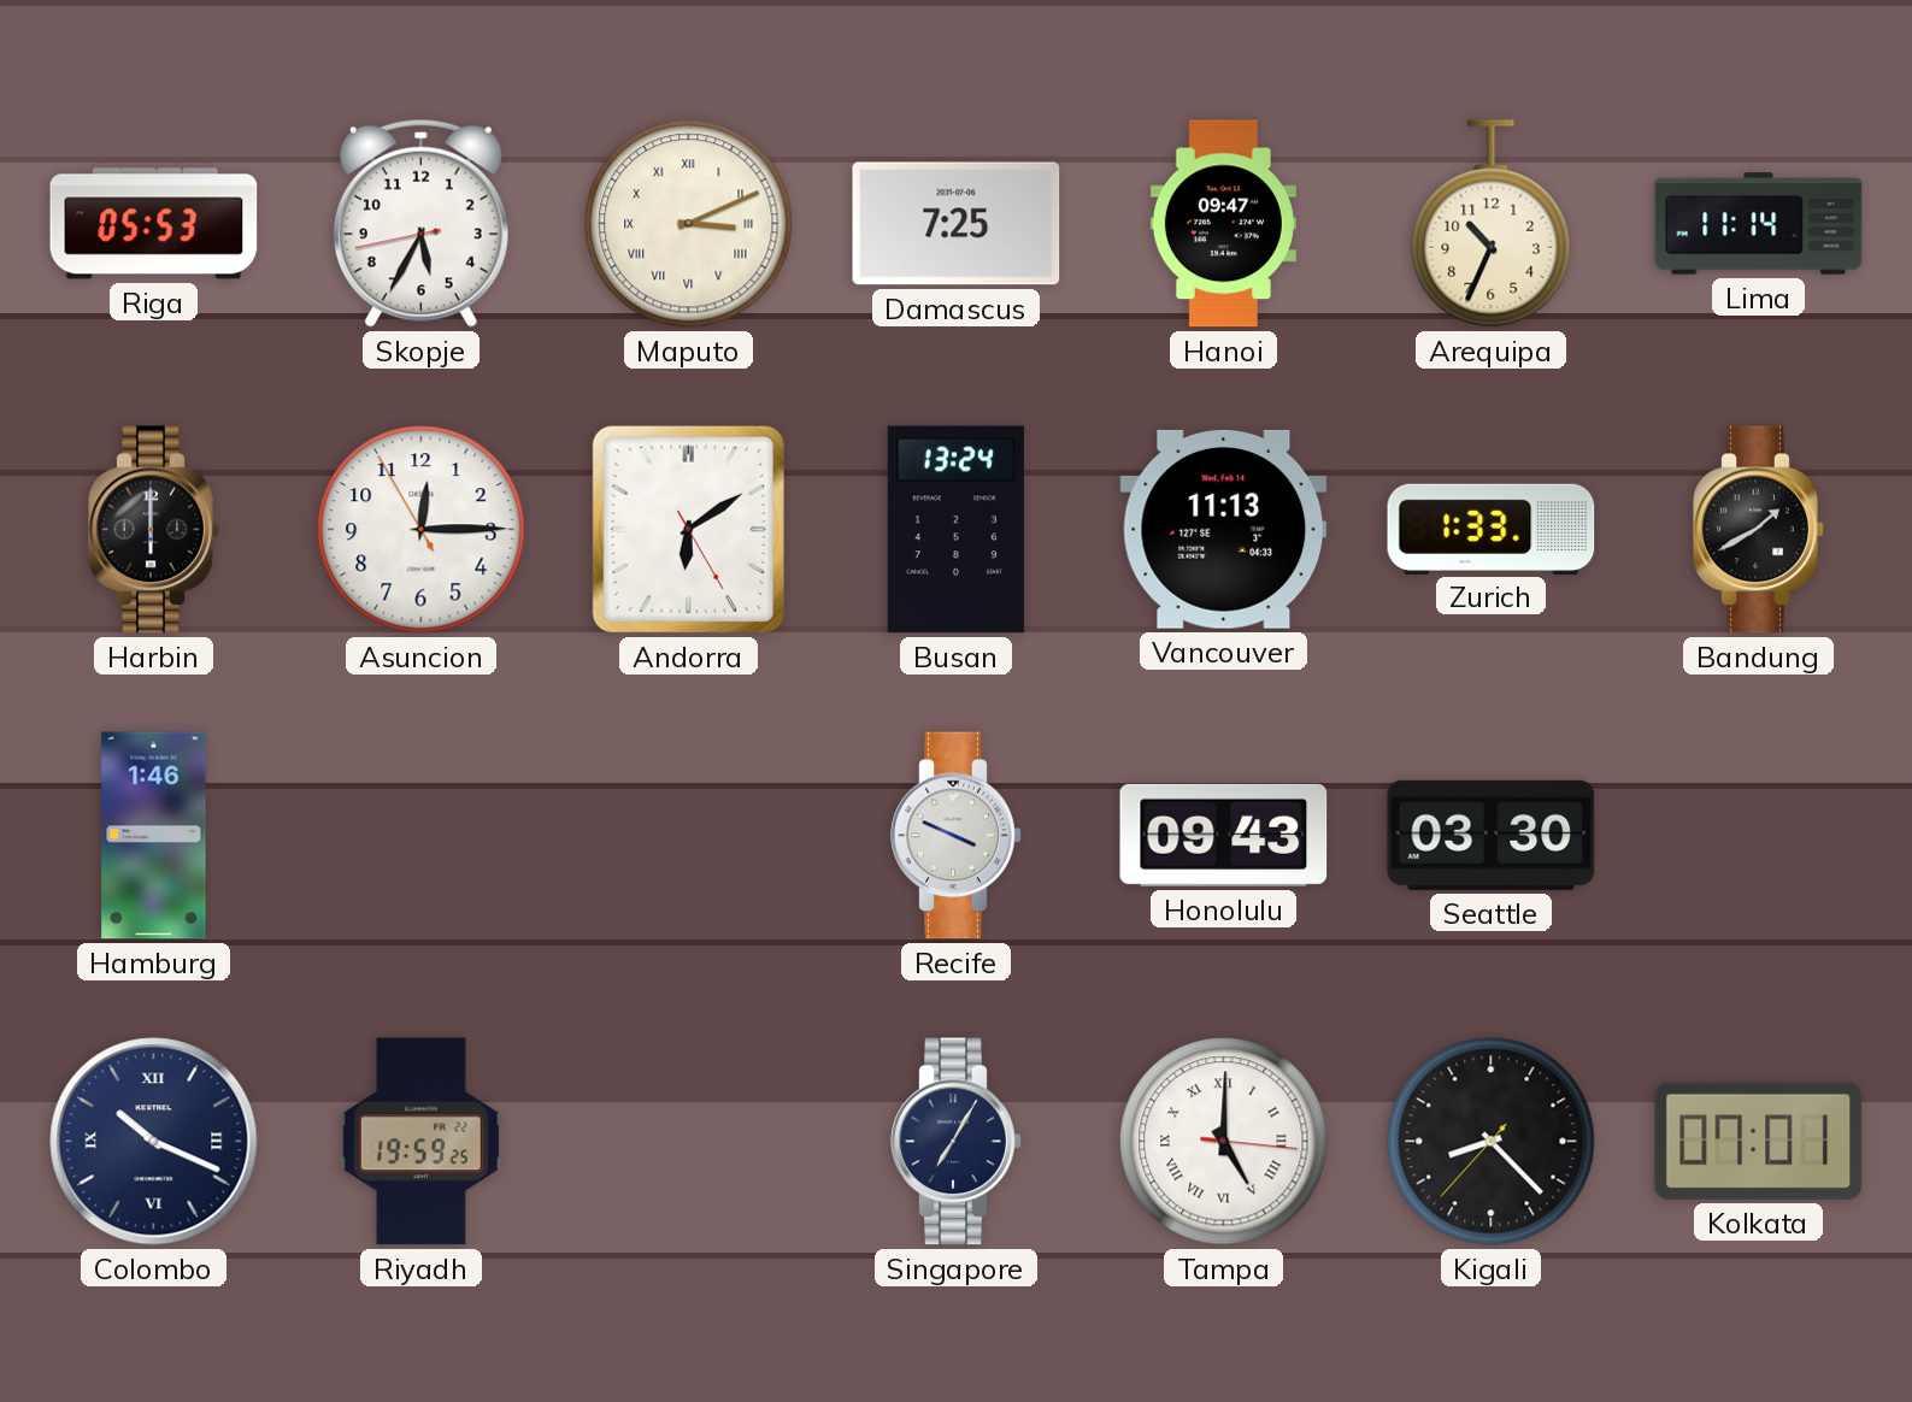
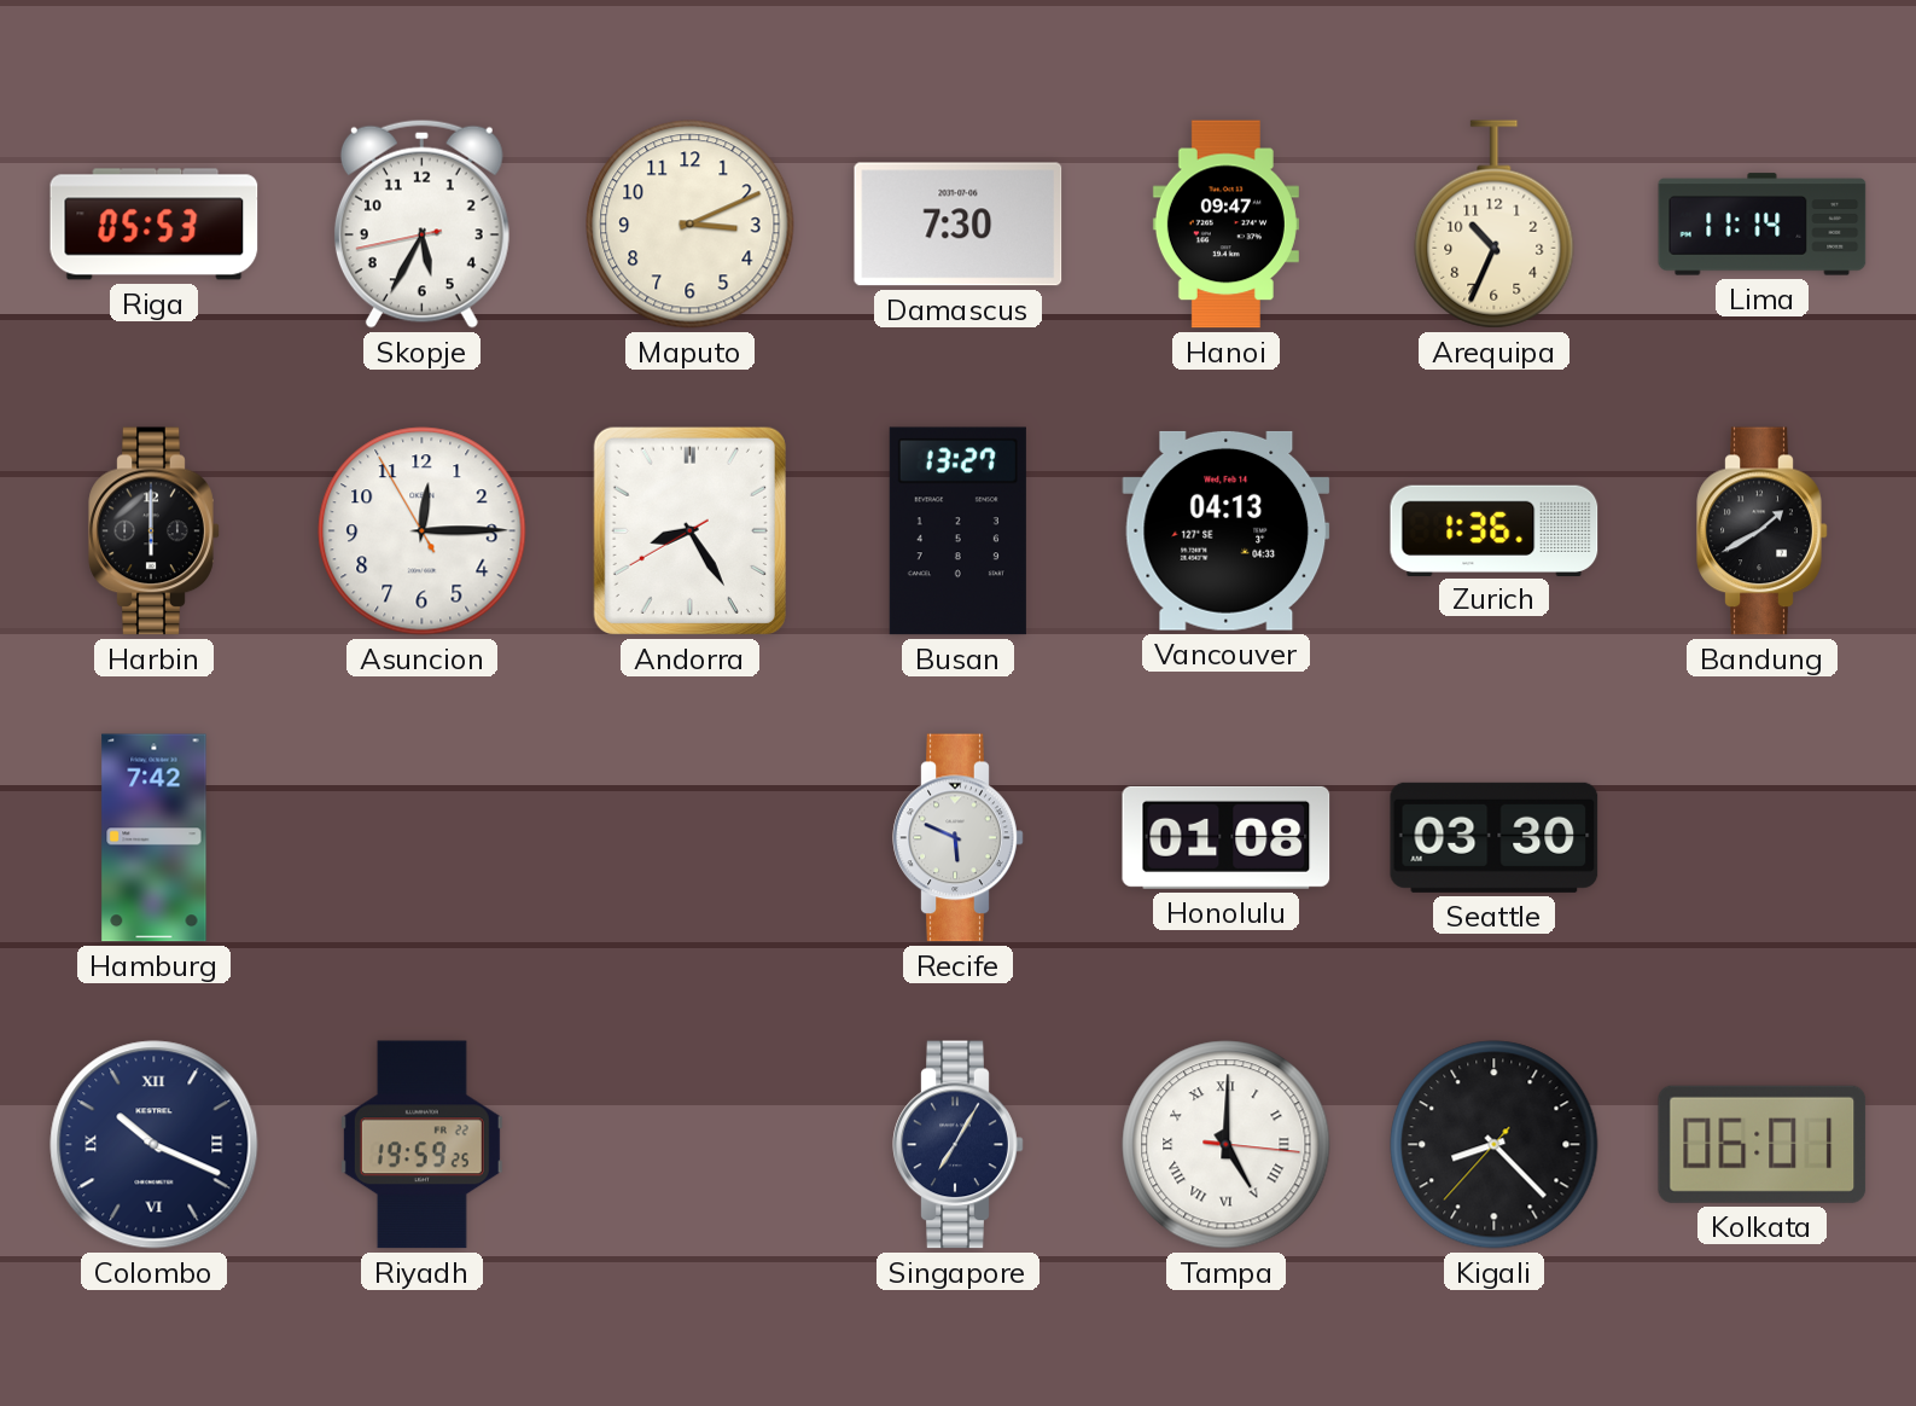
Maputo numerals: Roman -> Arabic (691, 225)
Damascus: 7:25 -> 7:30 (959, 225)
Andorra: 6:09 -> 8:24 (689, 530)
Busan: 13:24 -> 13:27 (957, 531)
Vancouver: 11:13 -> 04:13 (1227, 530)
Zurich: 1:33 -> 1:36 (1495, 530)
Hamburg: 1:46 -> 7:42 (155, 838)
Recife: 3:49 -> 5:49 (959, 838)
Honolulu: 09:43 -> 01:08 (1227, 837)
Kolkata: 07:01 -> 06:01 (1763, 1144)
